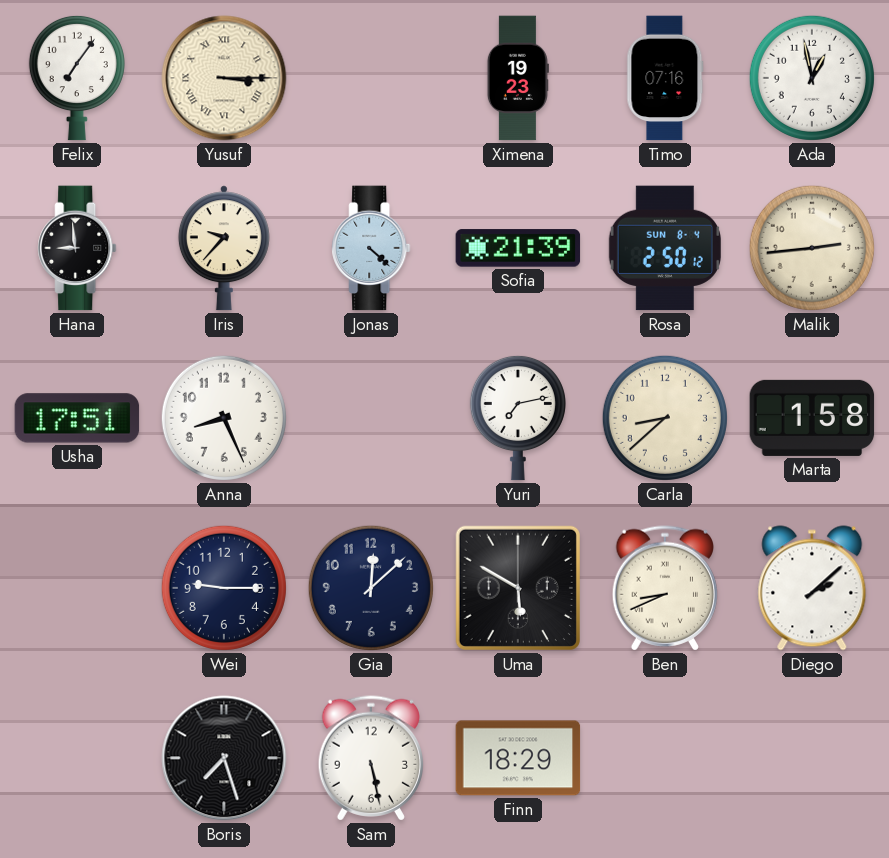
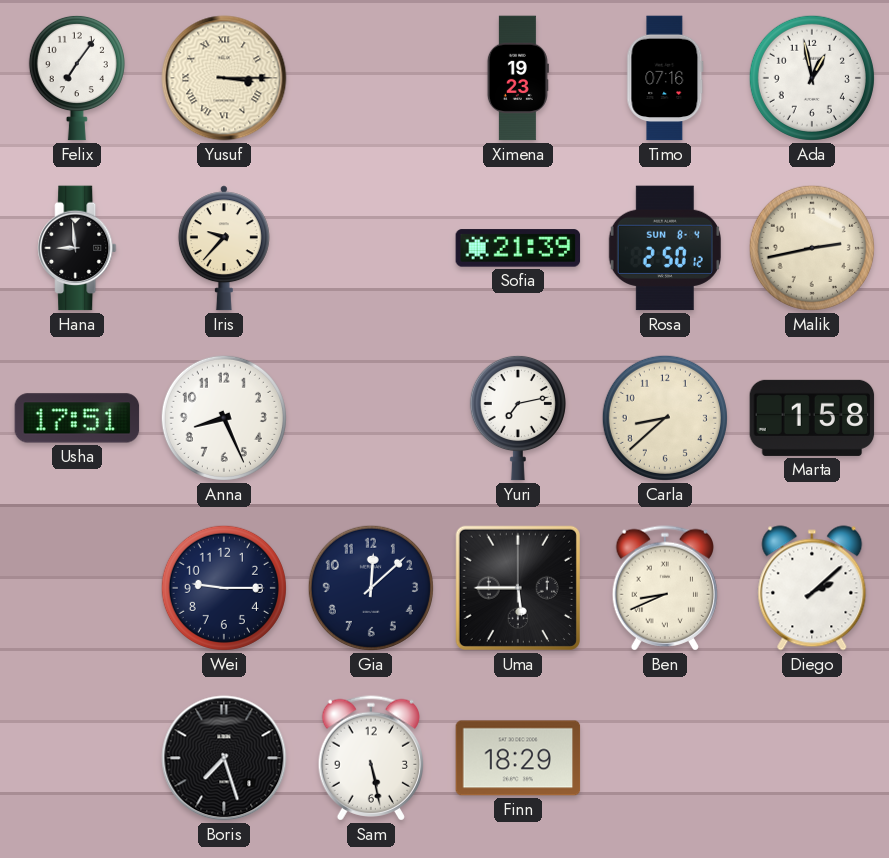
Jonas: 4:22 -> none (371, 248)
Malik: 2:44 -> 2:43 (812, 248)
Uma: 5:50 -> 5:45 (518, 588)
